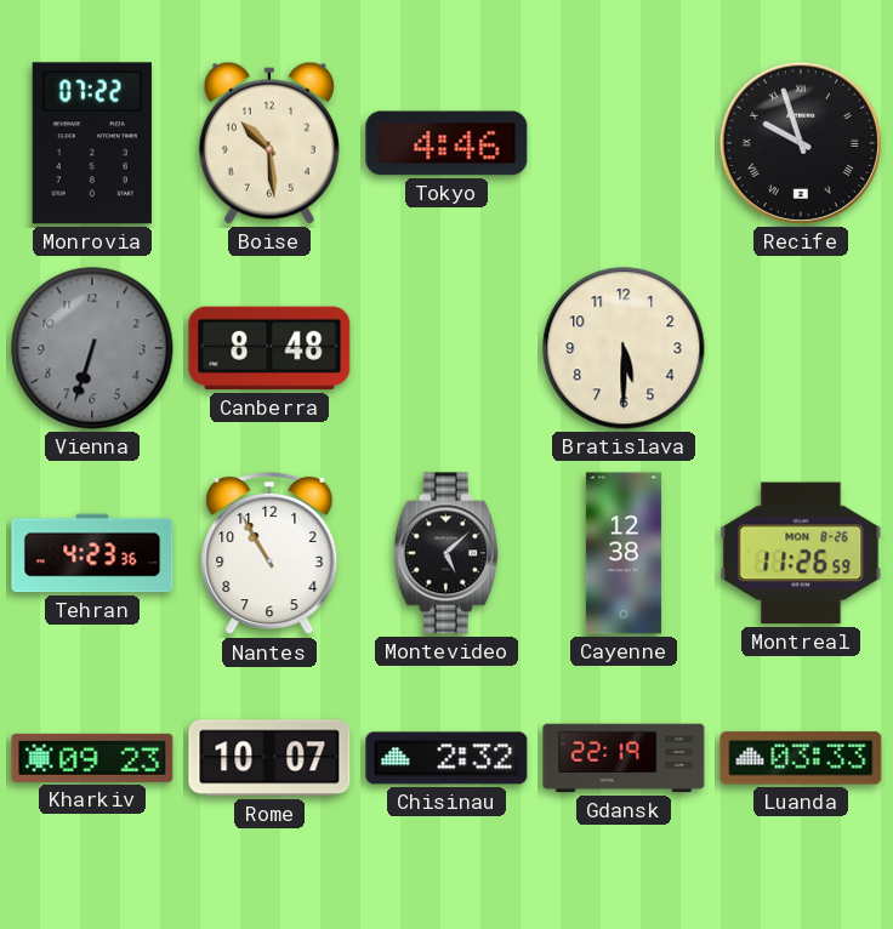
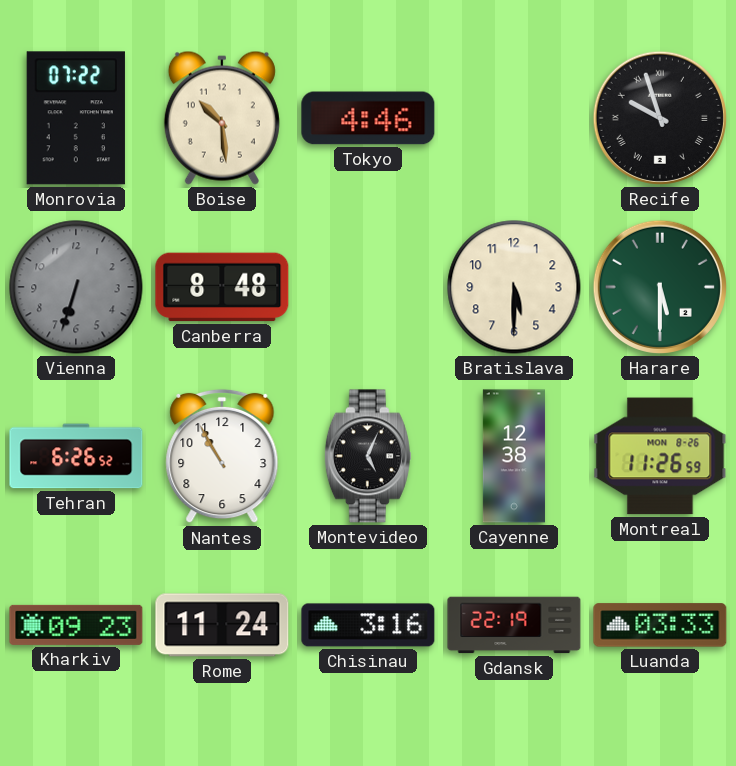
Harare: none -> 5:30 (660, 287)
Tehran: 4:23 -> 6:26 (76, 456)
Montevideo: 5:08 -> 5:04 (368, 456)
Rome: 10:07 -> 11:24 (222, 625)
Chisinau: 2:32 -> 3:16 (368, 625)
